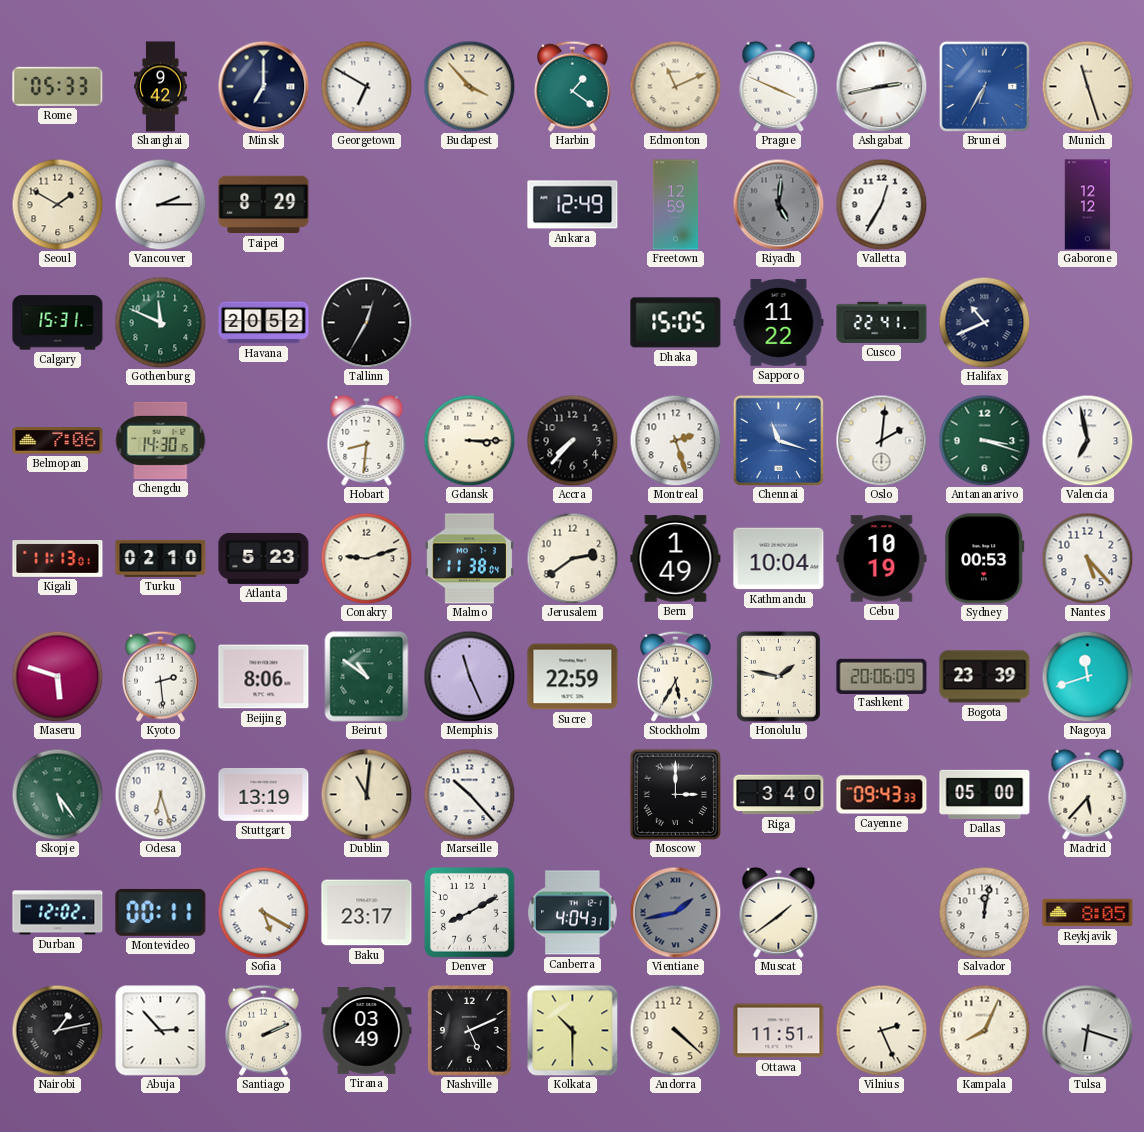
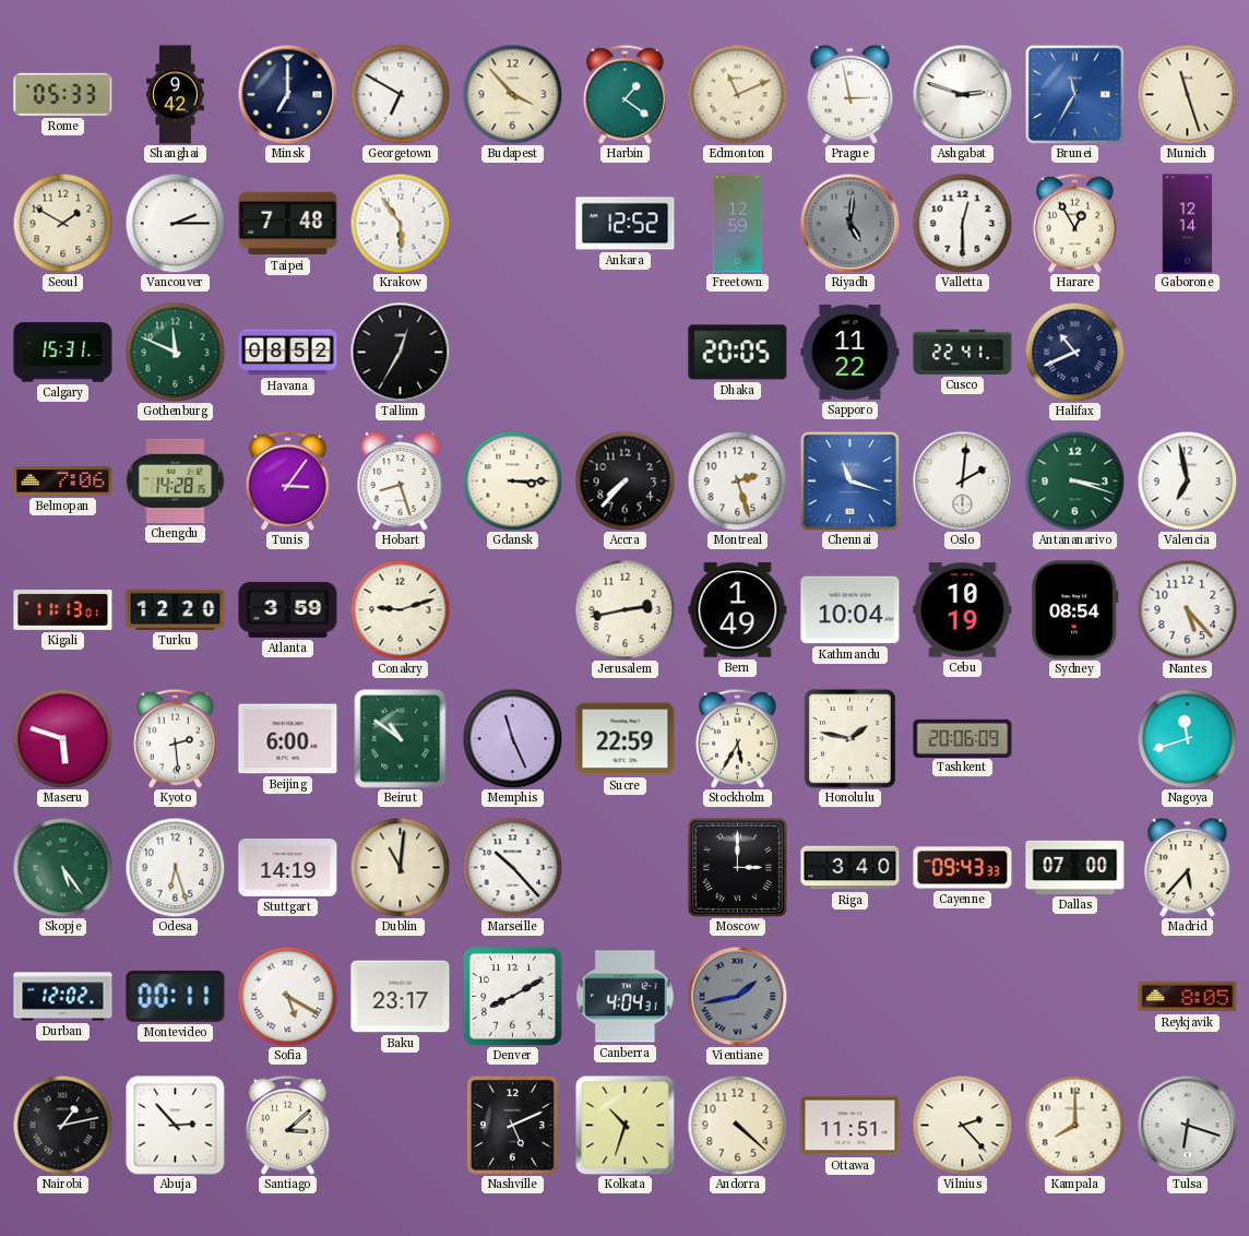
Prague: 3:49 -> 2:58 (850, 94)
Ashgabat: 2:43 -> 2:48 (962, 94)
Brunei: 6:35 -> 11:35 (1074, 94)
Taipei: 8:29 -> 7:48 (288, 224)
Krakow: none -> 5:54 (400, 223)
Ankara: 12:49 -> 12:52 (626, 224)
Valletta: 12:35 -> 12:30 (962, 223)
Harare: none -> 12:55 (1075, 223)
Gaborone: 12:12 -> 12:14 (1188, 224)
Havana: 20:52 -> 08:52 (288, 353)
Dhaka: 15:05 -> 20:05 (738, 353)
Chengdu: 14:30 -> 14:28 (175, 480)
Tunis: none -> 3:06 (288, 480)
Hobart: 8:31 -> 8:27 (401, 480)
Turku: 02:10 -> 12:20 (176, 609)
Atlanta: 5:23 -> 3:59 (288, 609)
Malmo: 11:38 -> none (469, 559)
Jerusalem: 2:39 -> 2:43 (624, 609)
Sydney: 00:53 -> 08:54 (1075, 610)
Beijing: 8:06 -> 6:00 (288, 739)
Bogota: 23:39 -> none (985, 677)
Stuttgart: 13:19 -> 14:19 (288, 867)
Dallas: 05:00 -> 07:00 (1075, 867)
Muscat: 1:39 -> none (779, 912)
Salvador: 12:02 -> none (984, 912)
Santiago: 2:11 -> 3:08 (288, 1125)
Tirana: 03:49 -> none (367, 1031)
Kolkata: 10:30 -> 10:33 (624, 1125)
Vilnius: 2:26 -> 2:23 (962, 1125)
Kampala: 8:04 -> 8:00 (1074, 1125)
